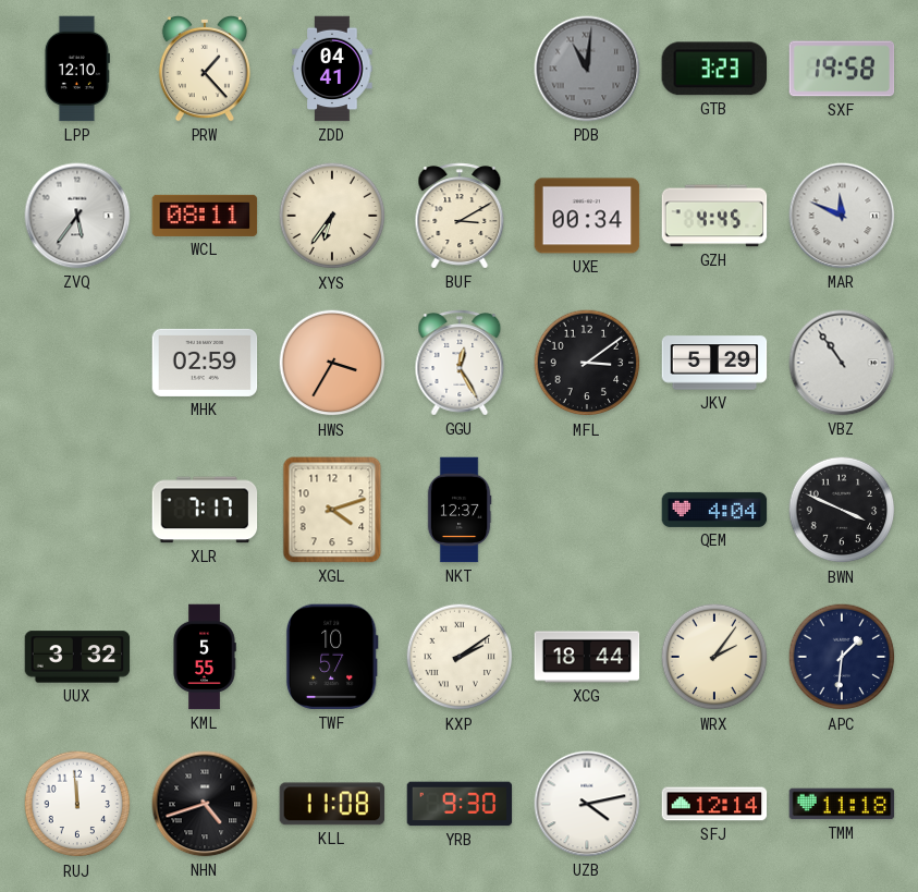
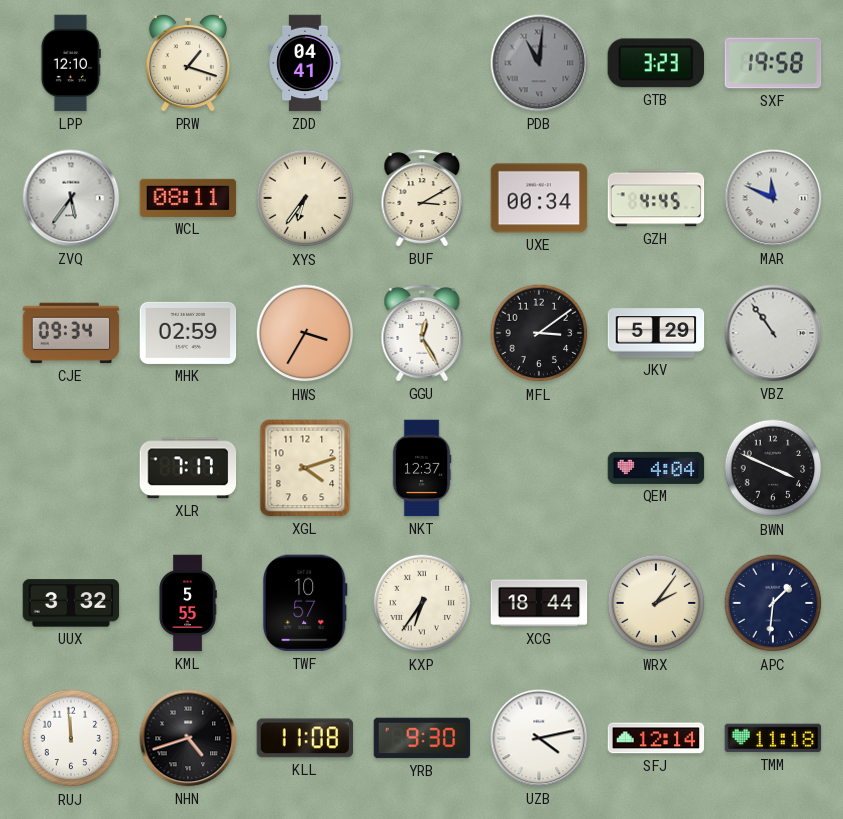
PRW: 1:23 -> 1:18 (188, 64)
CJE: none -> 09:34 (71, 333)
KXP: 2:09 -> 6:36 (422, 603)
